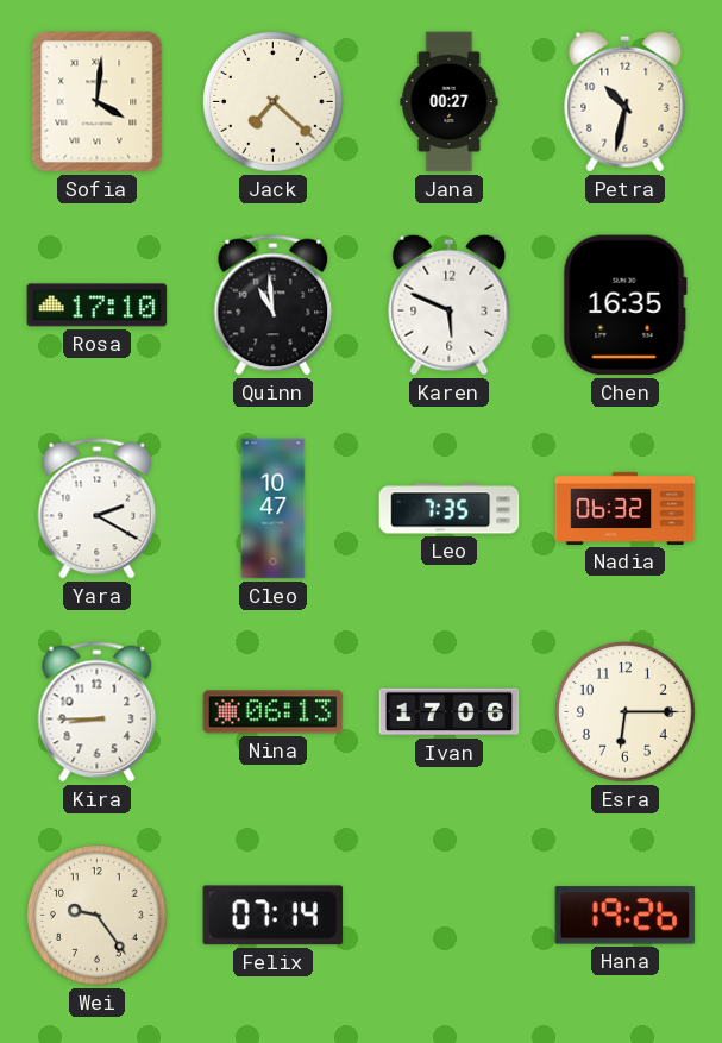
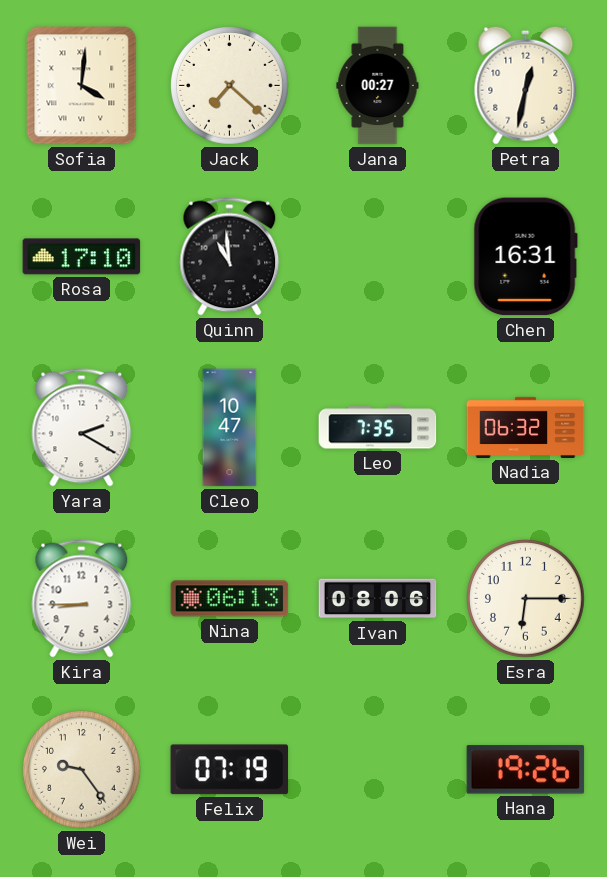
Petra: 10:32 -> 12:32 (526, 85)
Karen: 5:49 -> none (450, 304)
Chen: 16:35 -> 16:31 (525, 257)
Ivan: 17:06 -> 08:06 (378, 599)
Felix: 07:14 -> 07:19 (230, 770)
